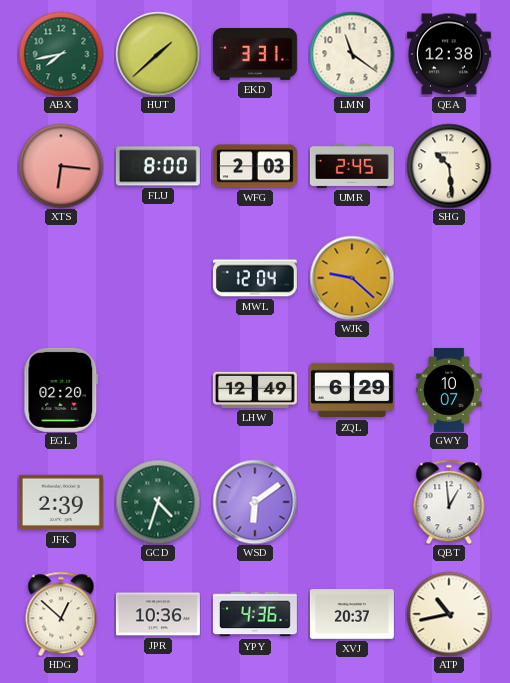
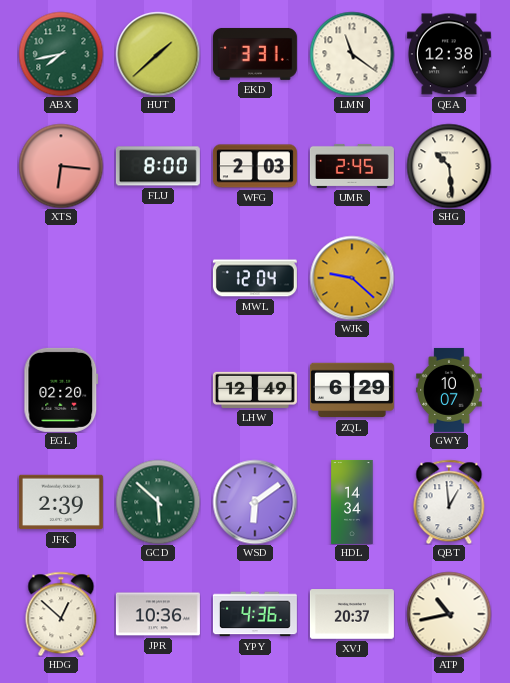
GCD: 4:33 -> 5:52 (158, 502)
HDL: none -> 14:34 (352, 502)
